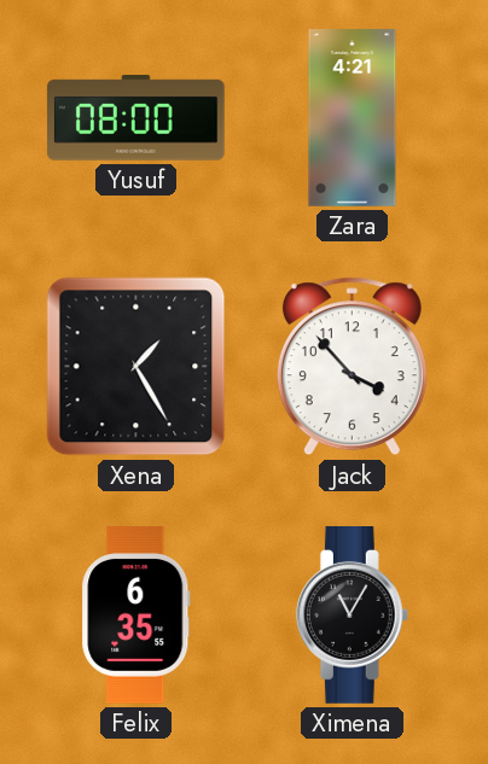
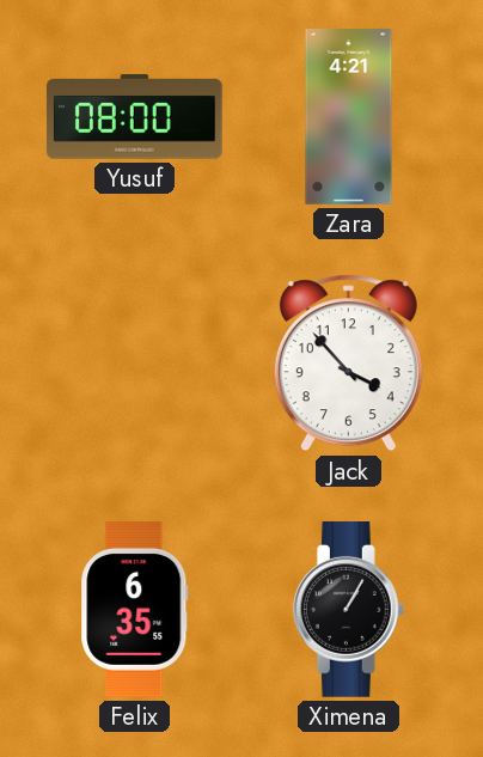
Xena: 1:25 -> none (136, 367)
Ximena: 11:05 -> 1:05 (348, 610)
